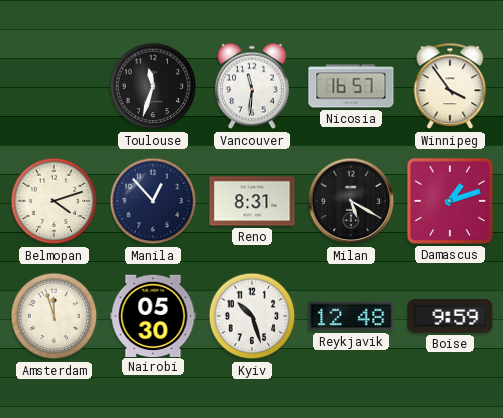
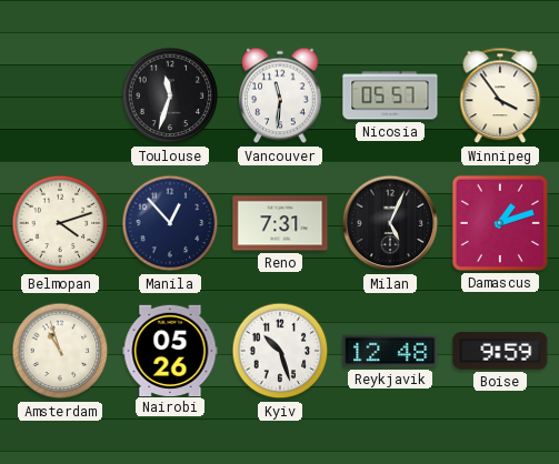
Nicosia: 16:57 -> 05:57 (390, 95)
Reno: 8:31 -> 7:31 (280, 223)
Milan: 5:20 -> 5:04 (390, 223)
Amsterdam: 11:57 -> 10:57 (60, 351)
Nairobi: 05:30 -> 05:26 (170, 350)
